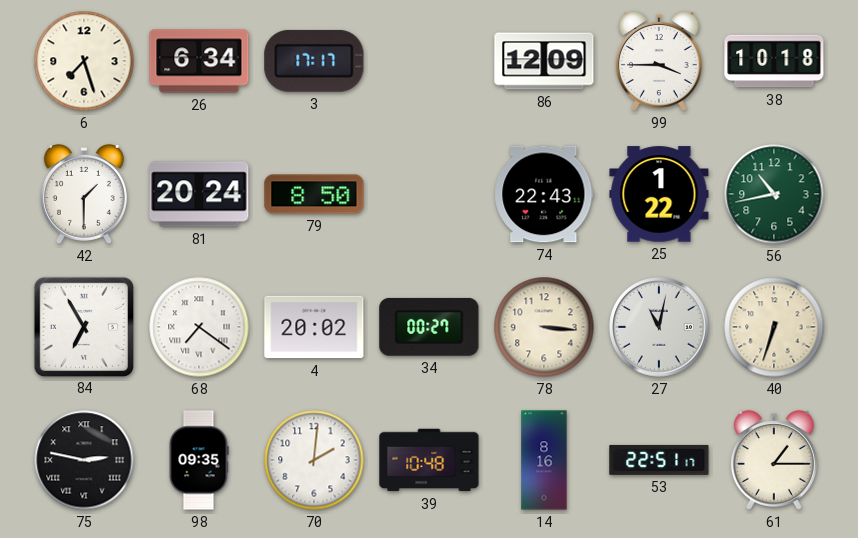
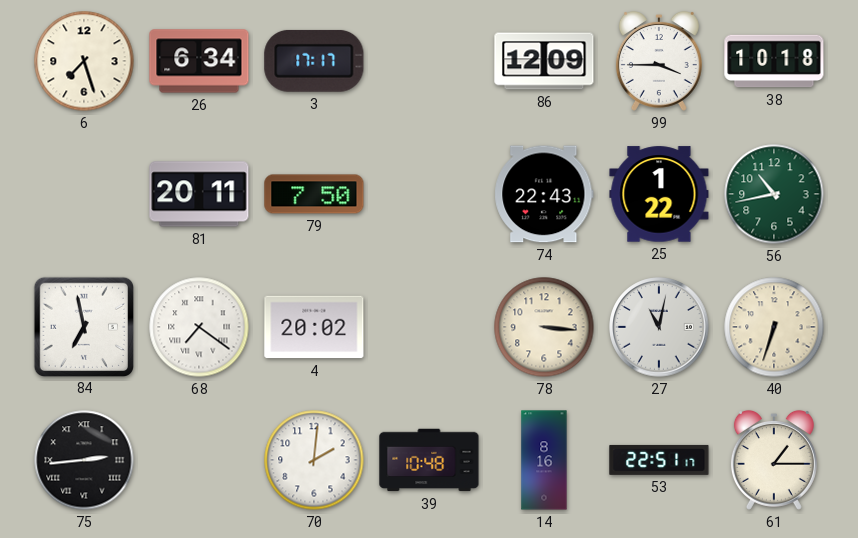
42: 1:30 -> none (84, 194)
81: 20:24 -> 20:11 (199, 194)
79: 8:50 -> 7:50 (314, 194)
84: 6:55 -> 6:58 (83, 326)
34: 00:27 -> none (429, 327)
75: 2:47 -> 2:44 (84, 460)
98: 09:35 -> none (199, 460)
